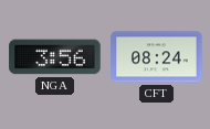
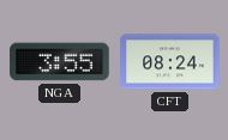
NGA: 3:56 -> 3:55 (60, 62)
